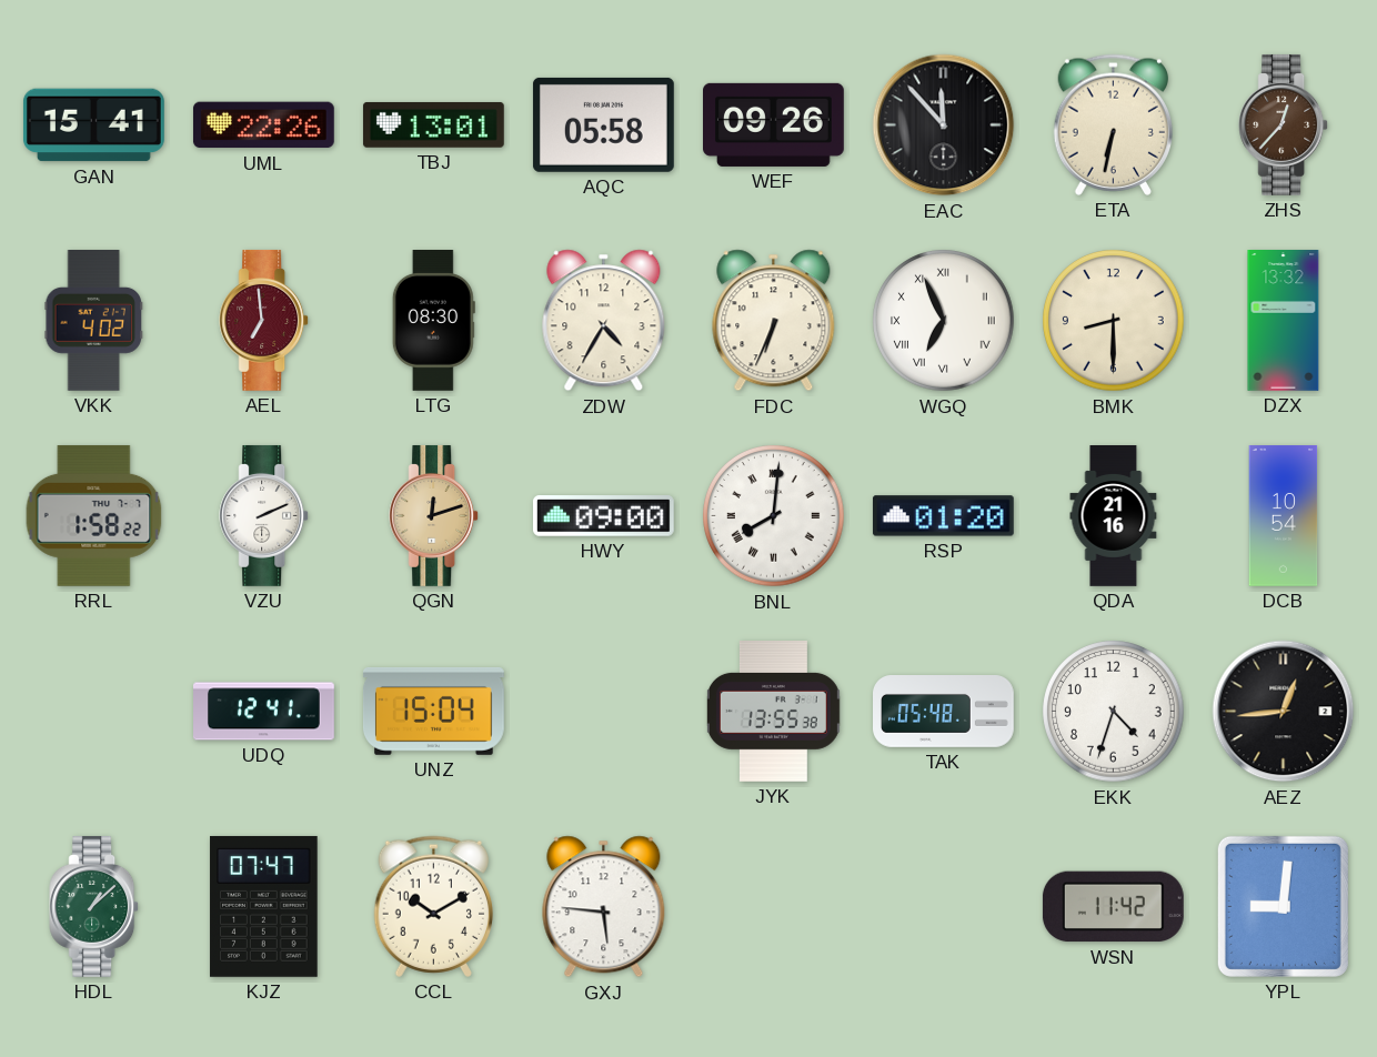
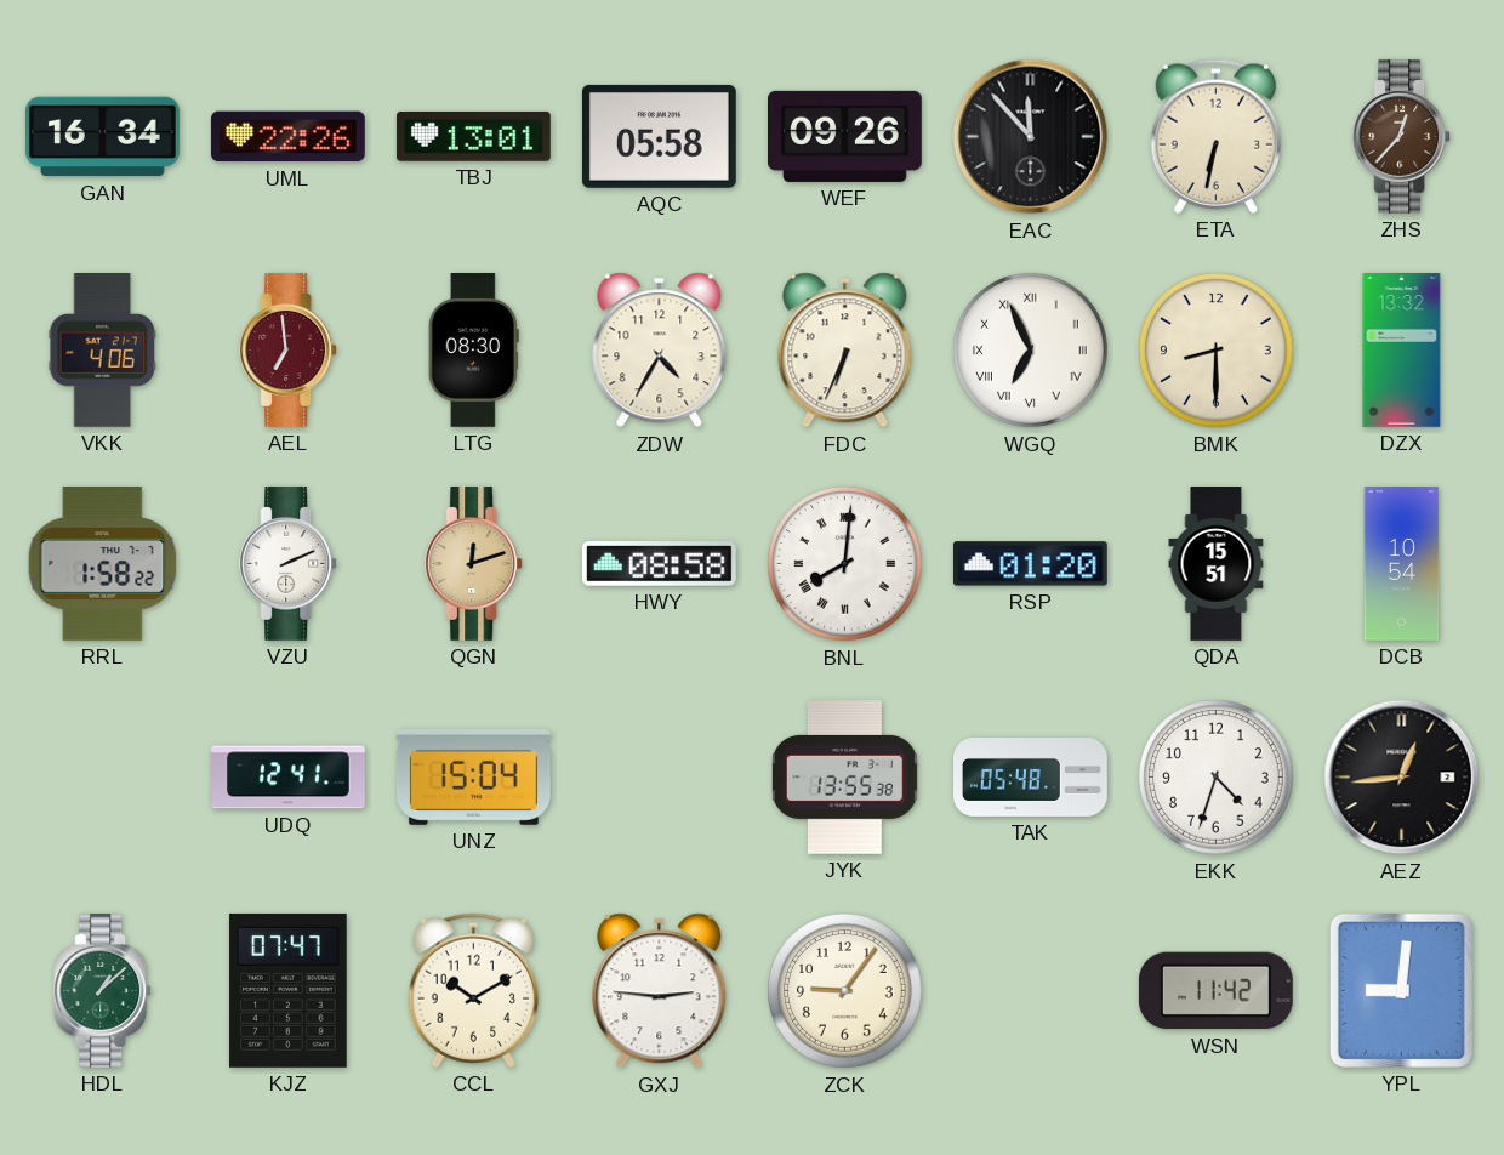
GAN: 15:41 -> 16:34 (102, 137)
VKK: 4:02 -> 4:06 (102, 351)
HWY: 09:00 -> 08:58 (659, 564)
QDA: 21:16 -> 15:51 (1217, 564)
GXJ: 5:46 -> 2:46 (660, 991)
ZCK: none -> 9:06 (845, 991)
